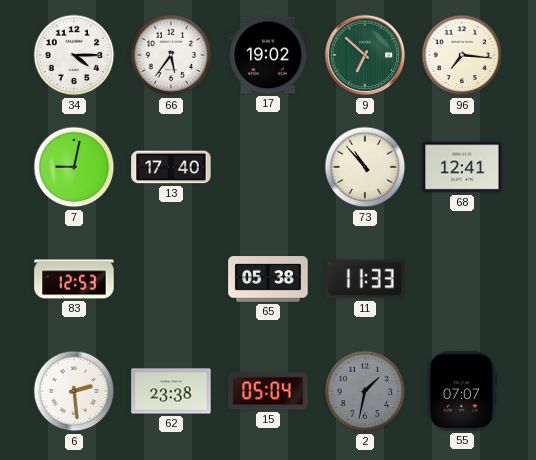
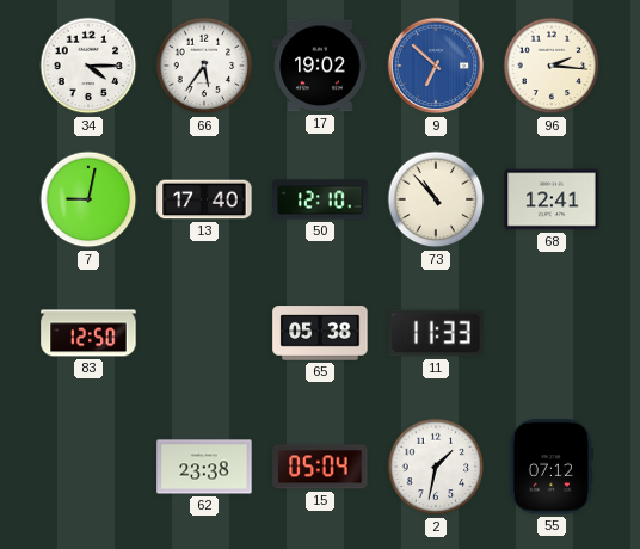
9 dial: green -> blue (436, 66)
96: 7:16 -> 2:16 (552, 66)
50: none -> 12:10 (320, 199)
83: 12:53 -> 12:50 (88, 333)
6: 2:29 -> none (74, 391)
2 dial: grey -> white (436, 467)
55: 07:07 -> 07:12 (552, 467)
